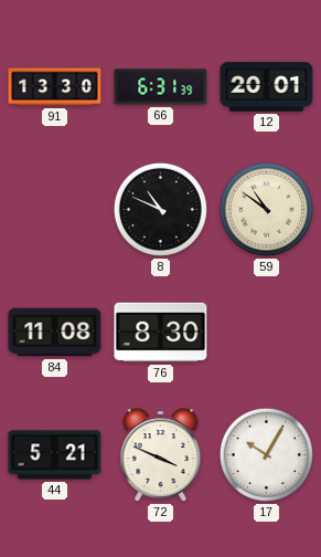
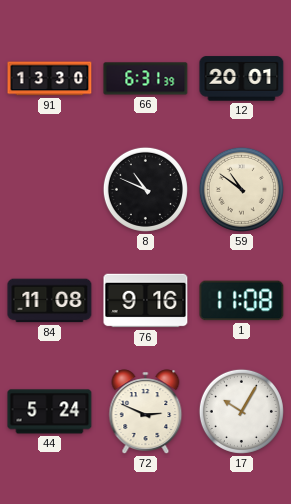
76: 8:30 -> 9:16 (146, 301)
1: none -> 11:08 (242, 301)
44: 5:21 -> 5:24 (50, 412)
72: 3:49 -> 2:49 (146, 412)
